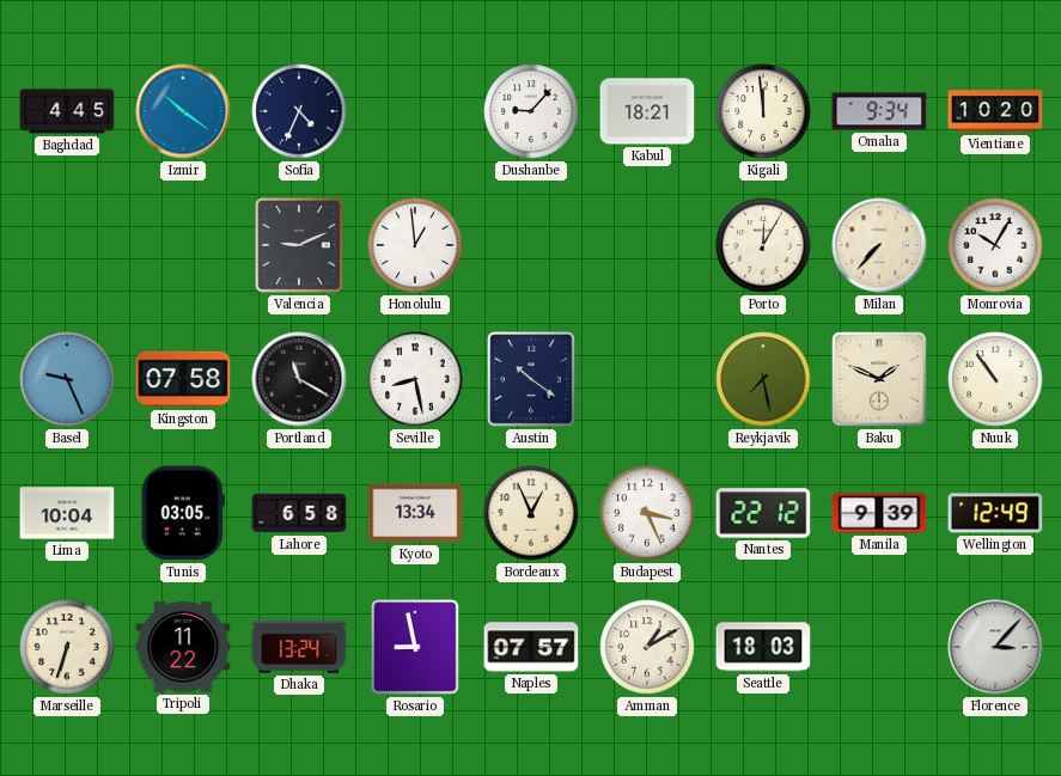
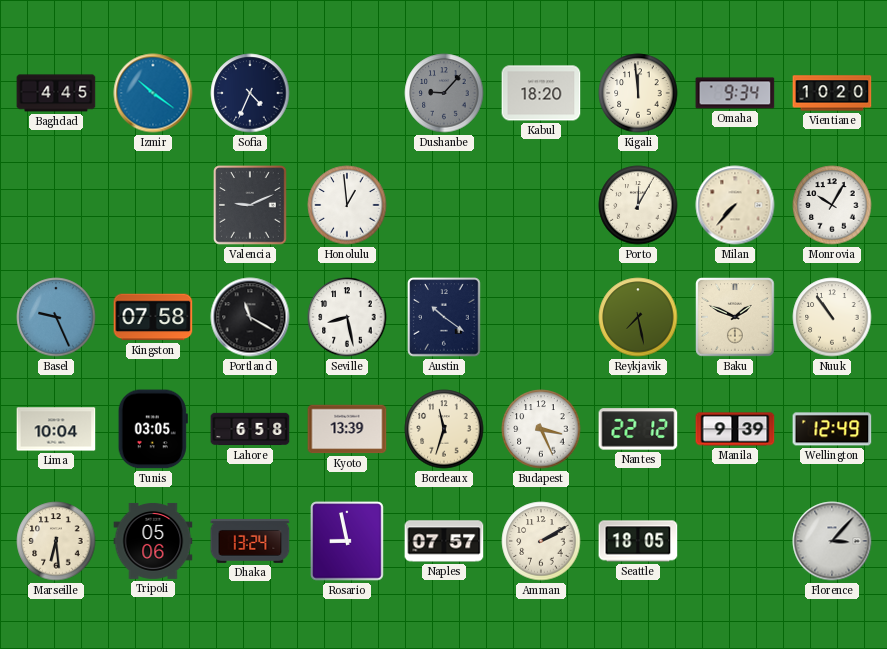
Dushanbe dial: white -> grey (444, 93)
Kabul: 18:21 -> 18:20 (541, 93)
Kyoto: 13:34 -> 13:39 (347, 429)
Bordeaux: 12:56 -> 11:33 (444, 429)
Marseille: 6:33 -> 6:29 (56, 541)
Tripoli: 11:22 -> 05:06 (153, 541)
Amman: 1:10 -> 2:10 (541, 541)
Seattle: 18:03 -> 18:05 (638, 541)
